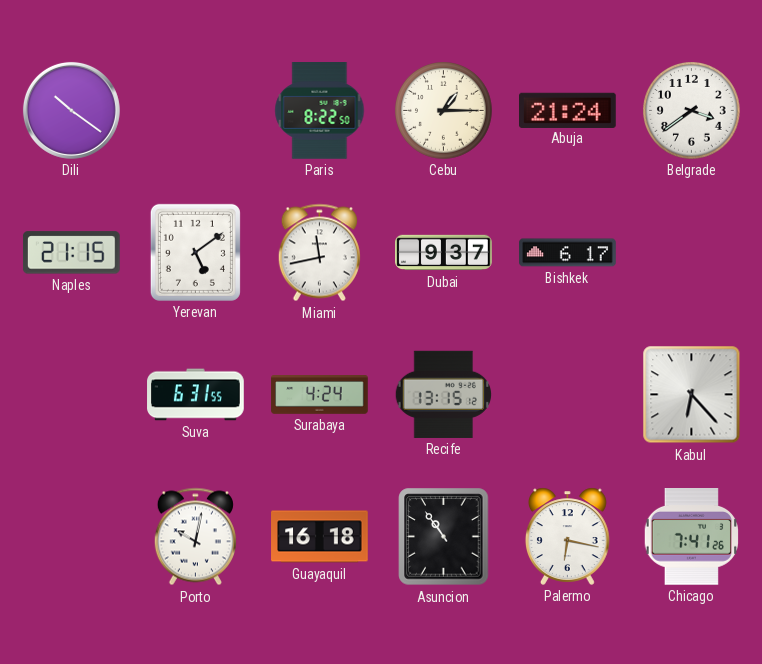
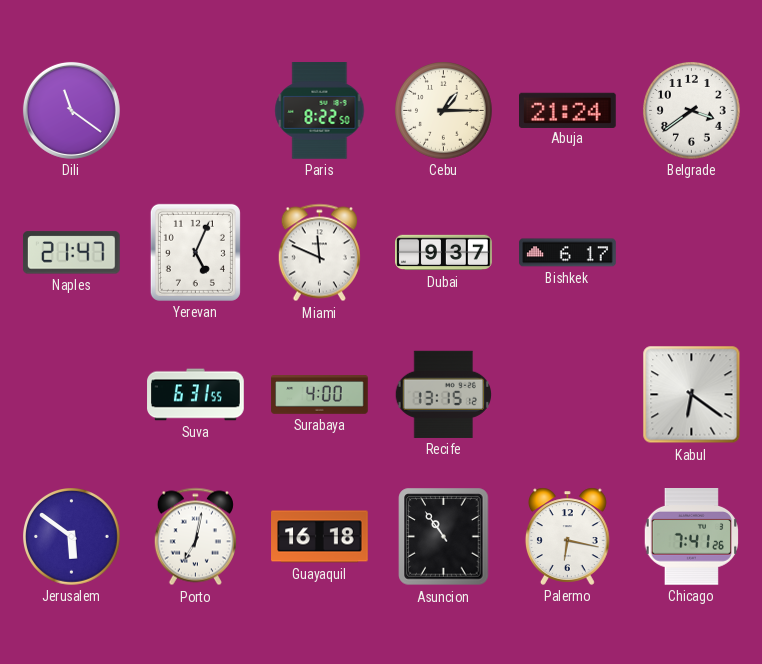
Dili: 10:21 -> 11:21 (71, 110)
Naples: 21:15 -> 21:47 (72, 253)
Yerevan: 5:09 -> 5:04 (195, 252)
Miami: 11:43 -> 11:49 (319, 253)
Surabaya: 4:24 -> 4:00 (320, 395)
Kabul: 6:23 -> 6:21 (692, 395)
Jerusalem: none -> 5:51 (72, 537)
Porto: 10:02 -> 7:02 (195, 537)
